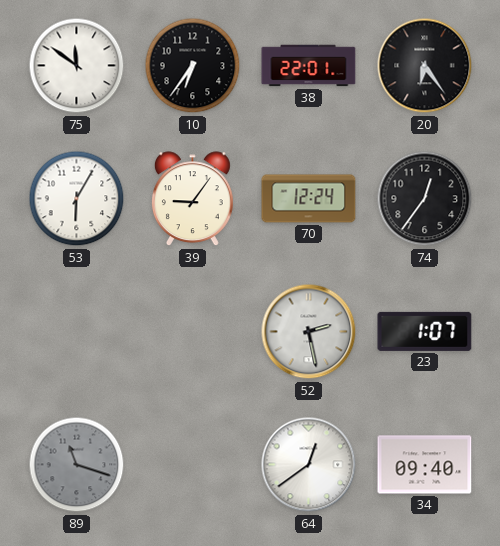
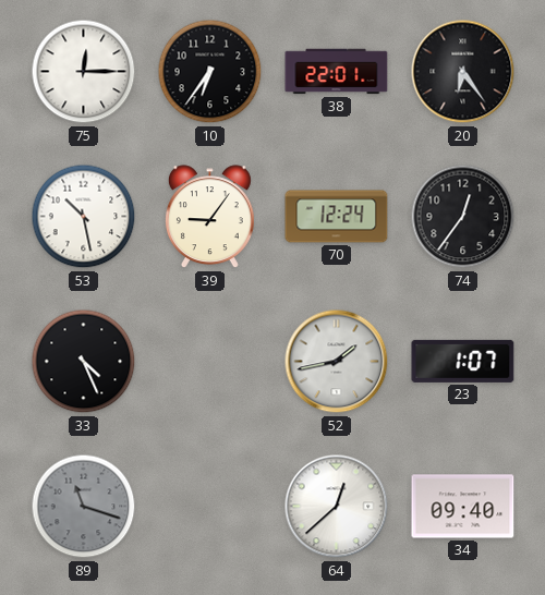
75: 11:51 -> 12:15 (84, 72)
53: 6:05 -> 10:28 (84, 217)
33: none -> 4:26 (84, 362)
52: 2:28 -> 1:43 (337, 362)
64: 12:39 -> 12:38 (337, 507)
